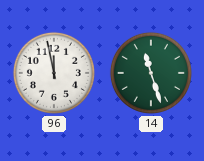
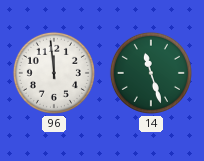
96: 11:58 -> 11:59 (54, 73)
